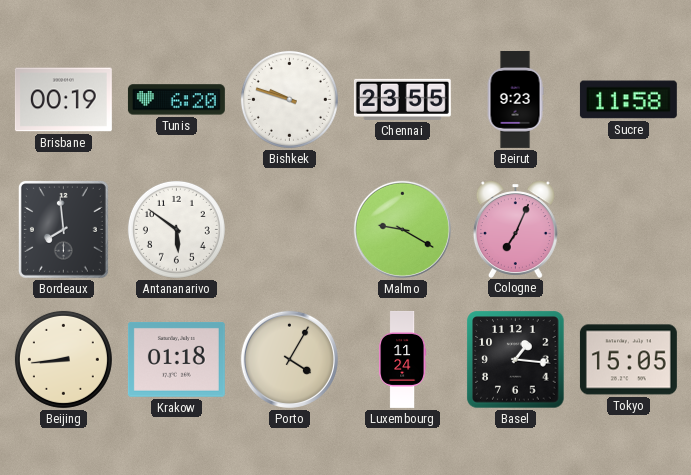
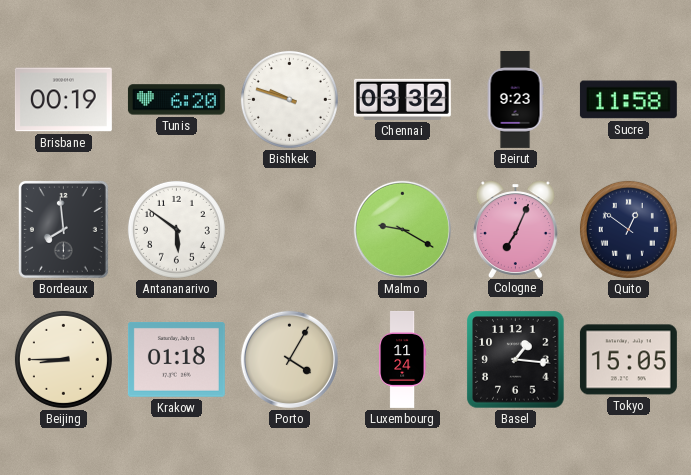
Chennai: 23:55 -> 03:32 (402, 99)
Quito: none -> 12:51 (628, 229)
Beijing: 8:44 -> 8:45 (63, 359)
